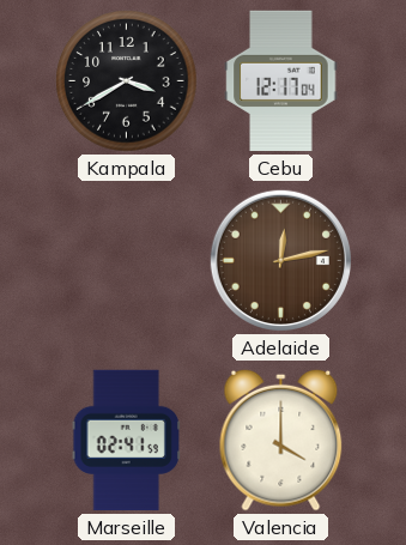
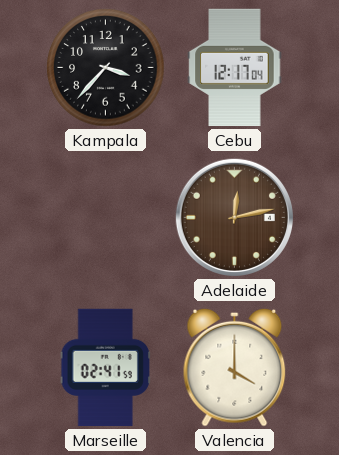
Kampala: 3:40 -> 3:37 (106, 68)
